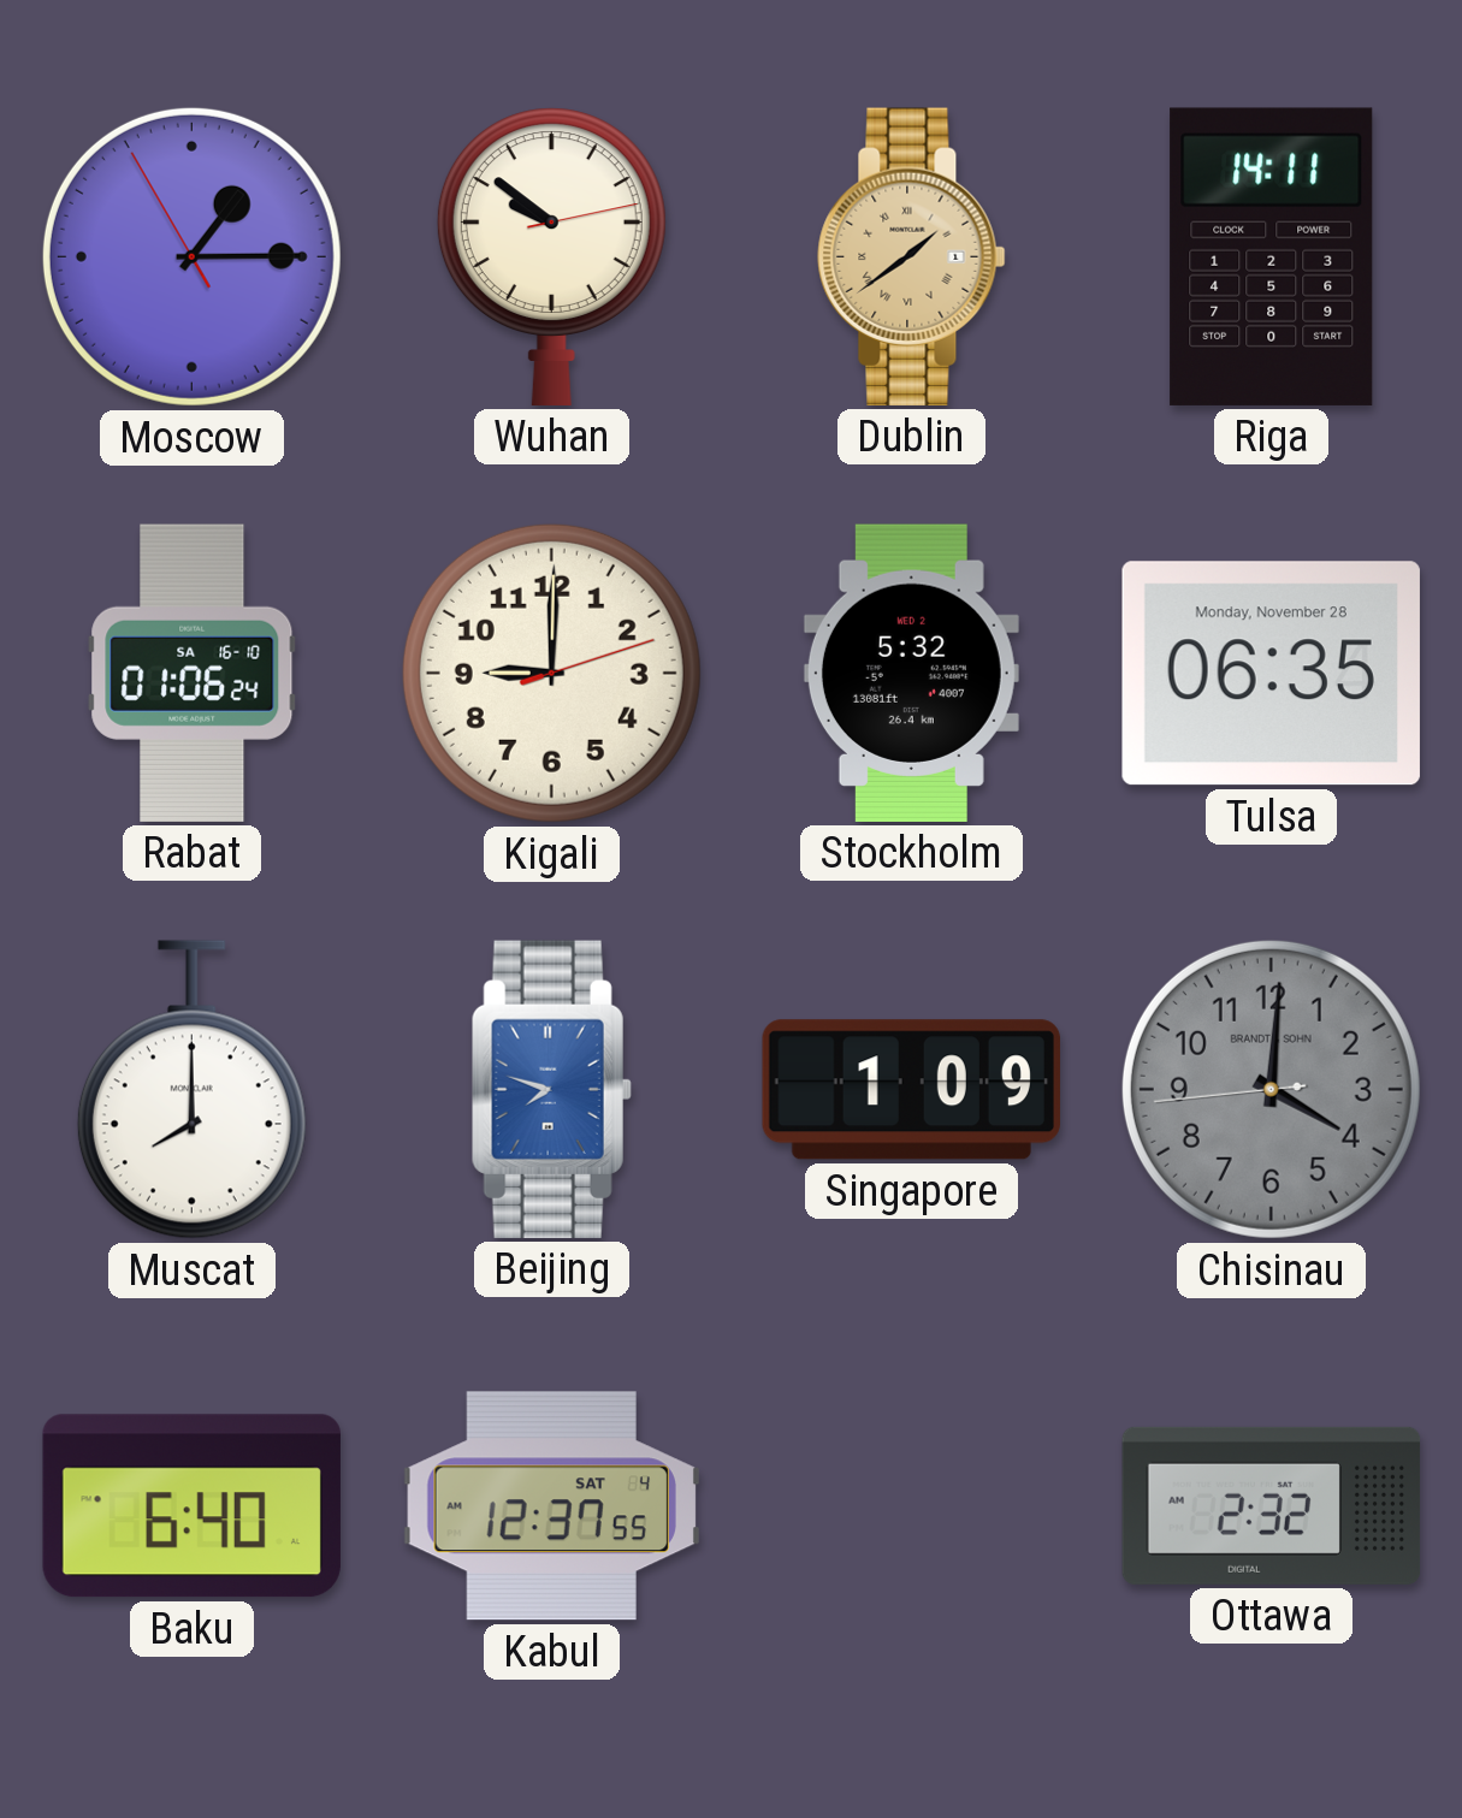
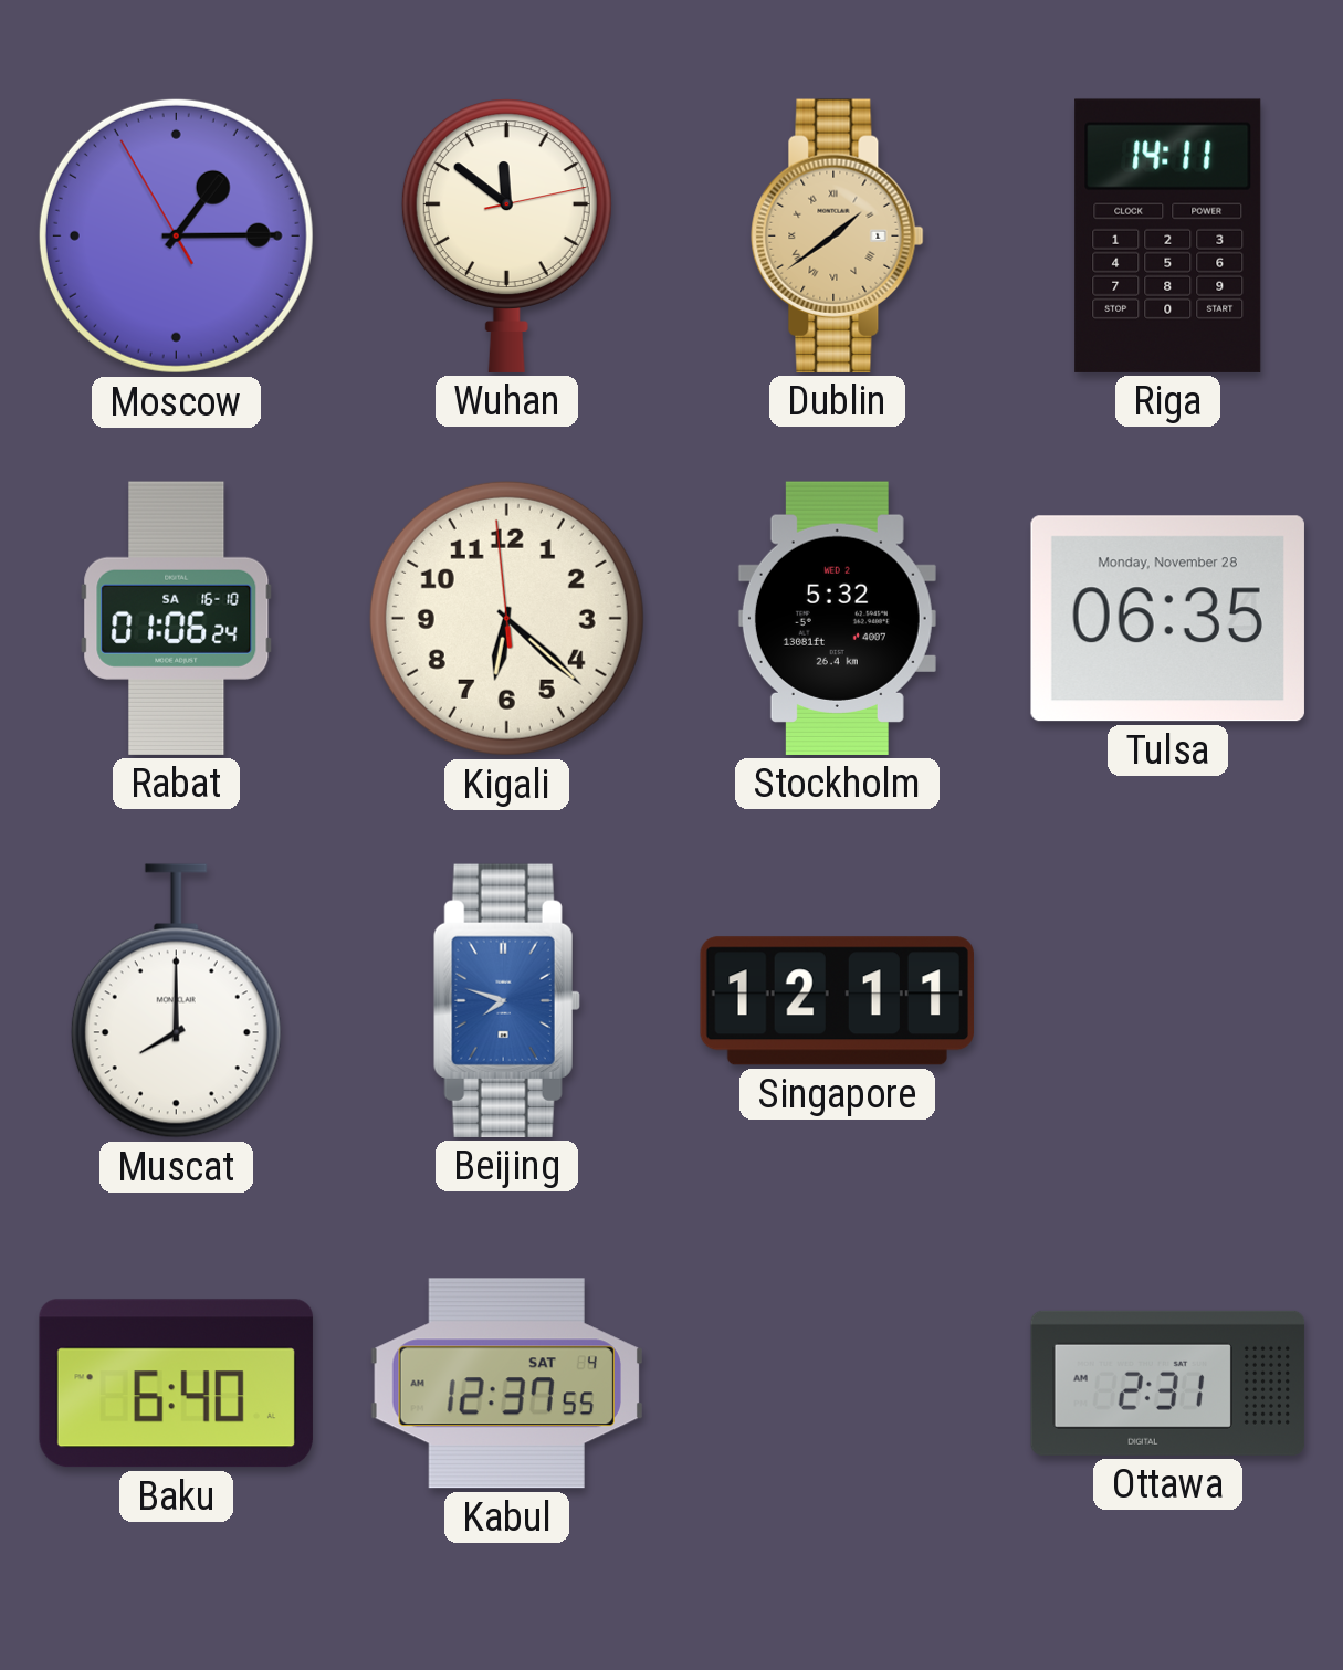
Wuhan: 9:51 -> 11:51 (506, 235)
Kigali: 9:00 -> 6:21 (506, 618)
Singapore: 1:09 -> 12:11 (837, 1001)
Chisinau: 4:00 -> none (1271, 1089)
Ottawa: 2:32 -> 2:31 (1168, 1383)
